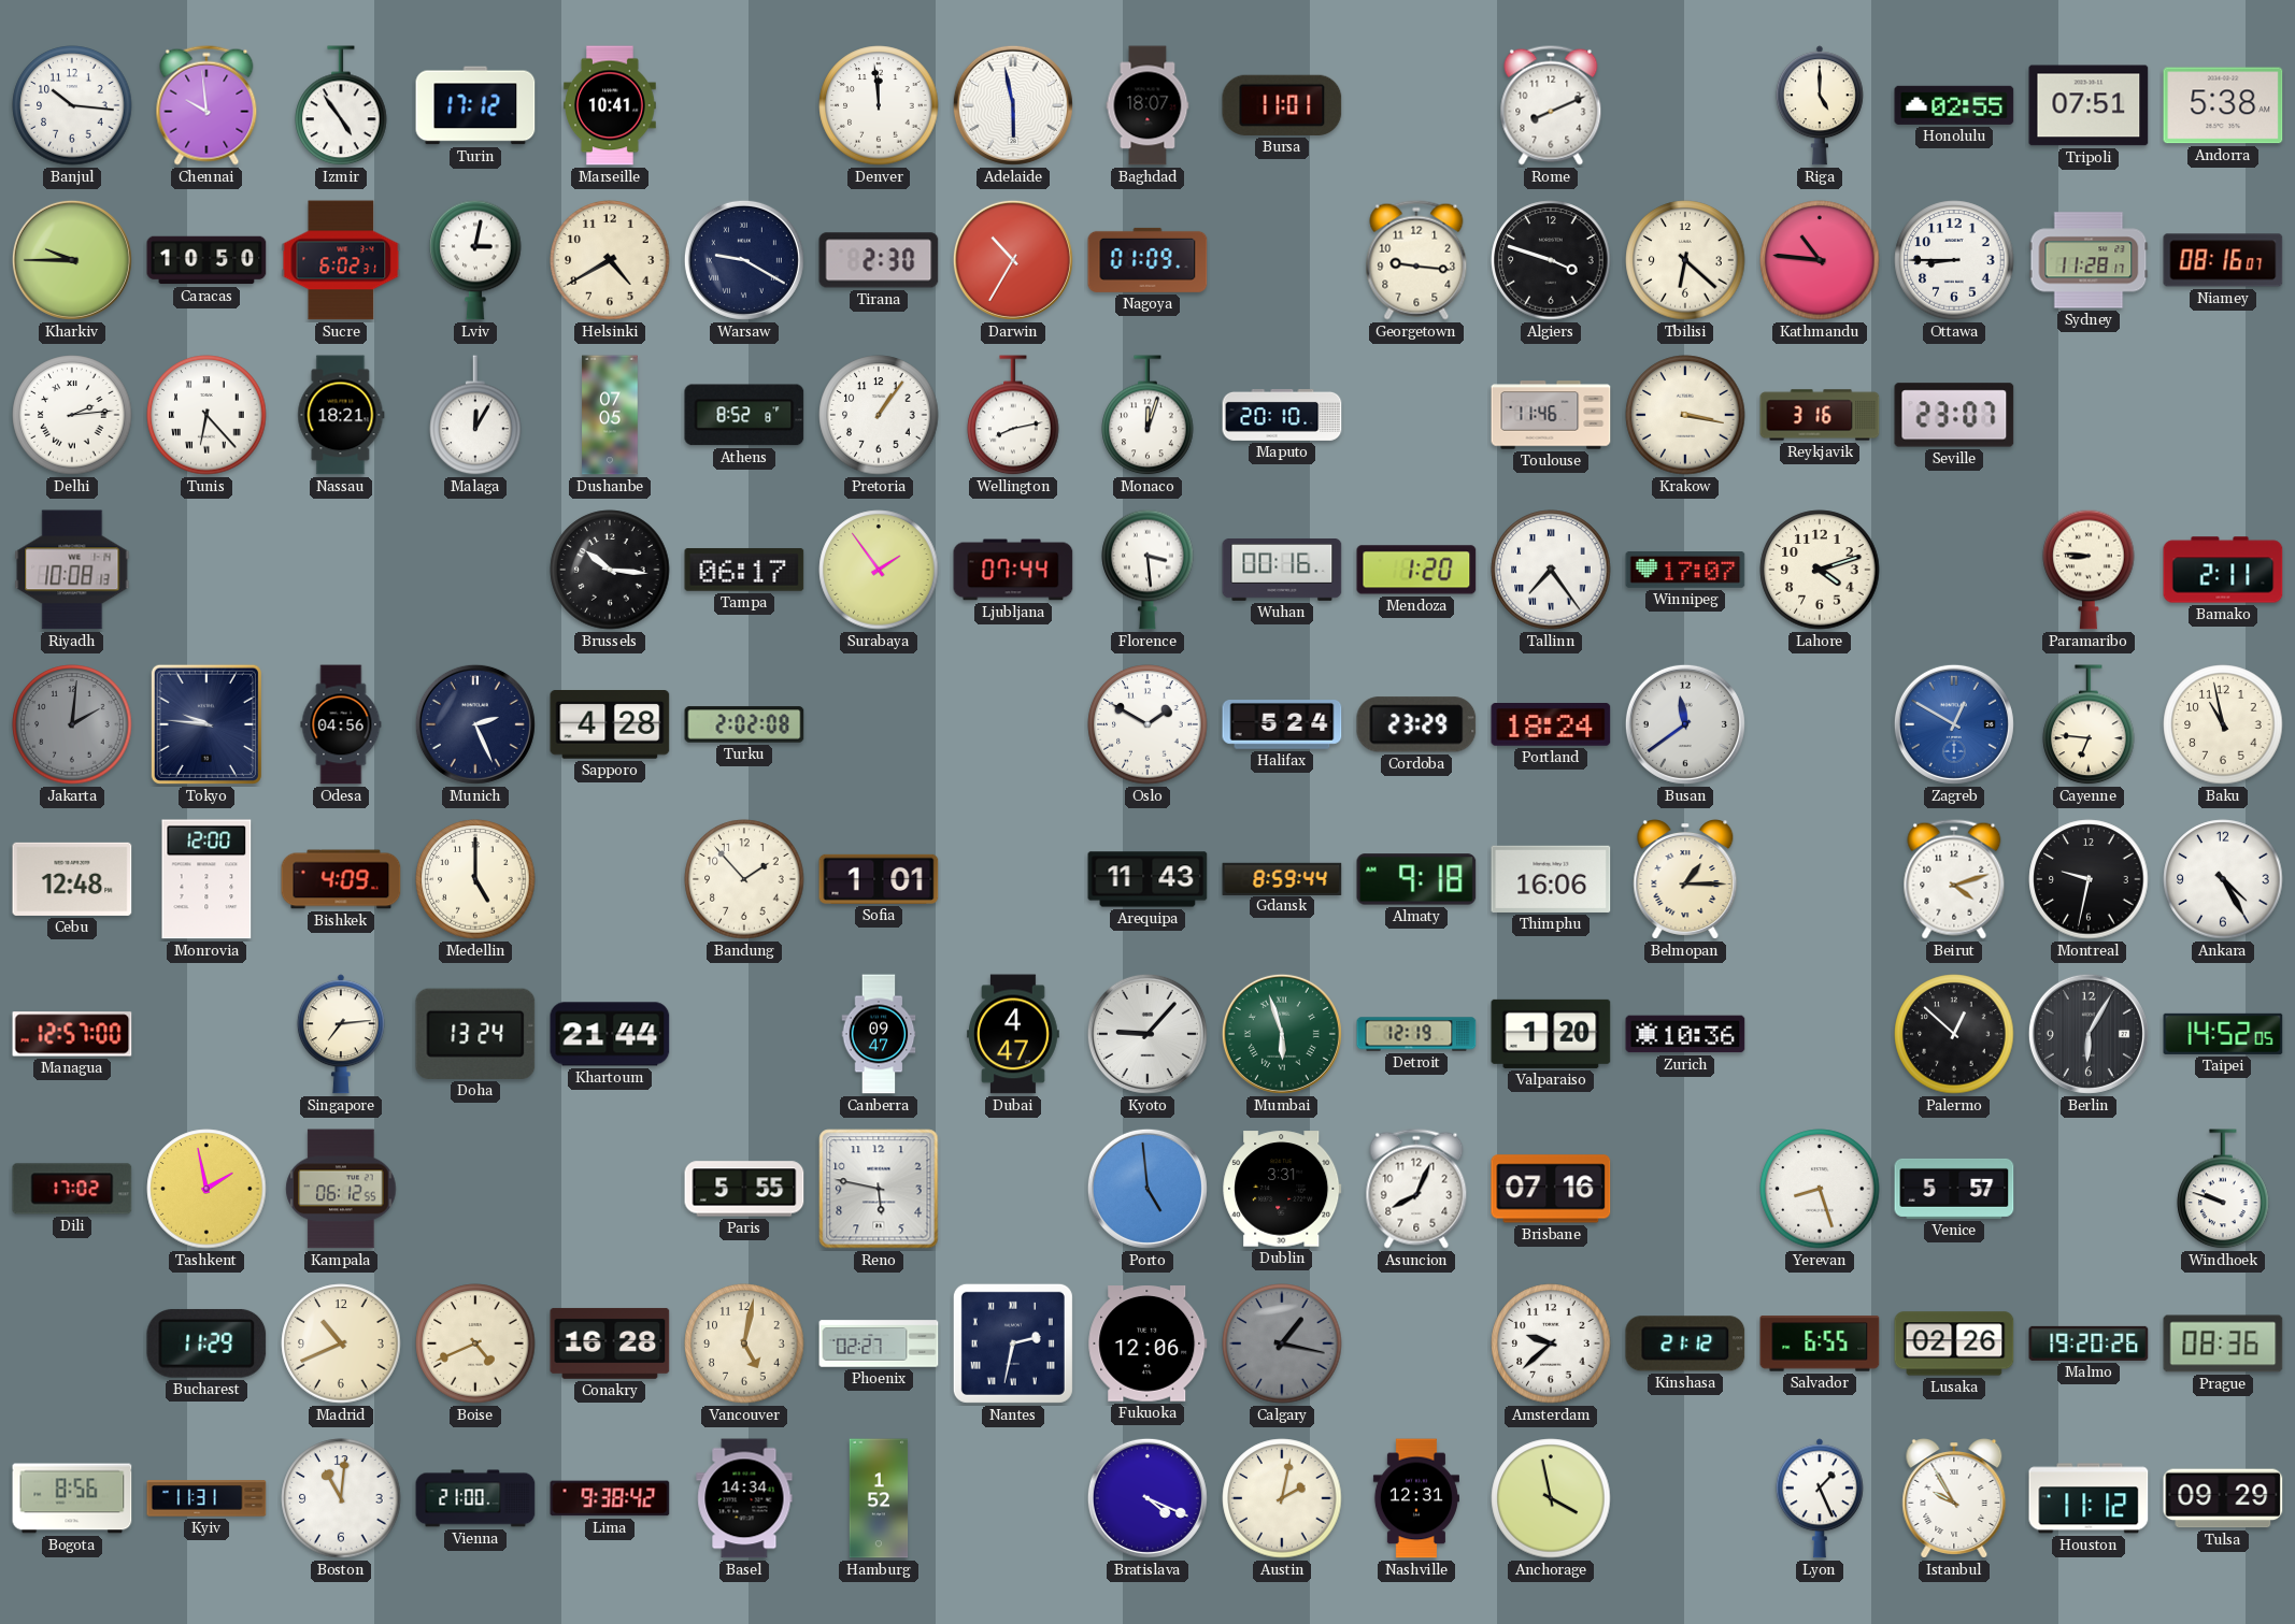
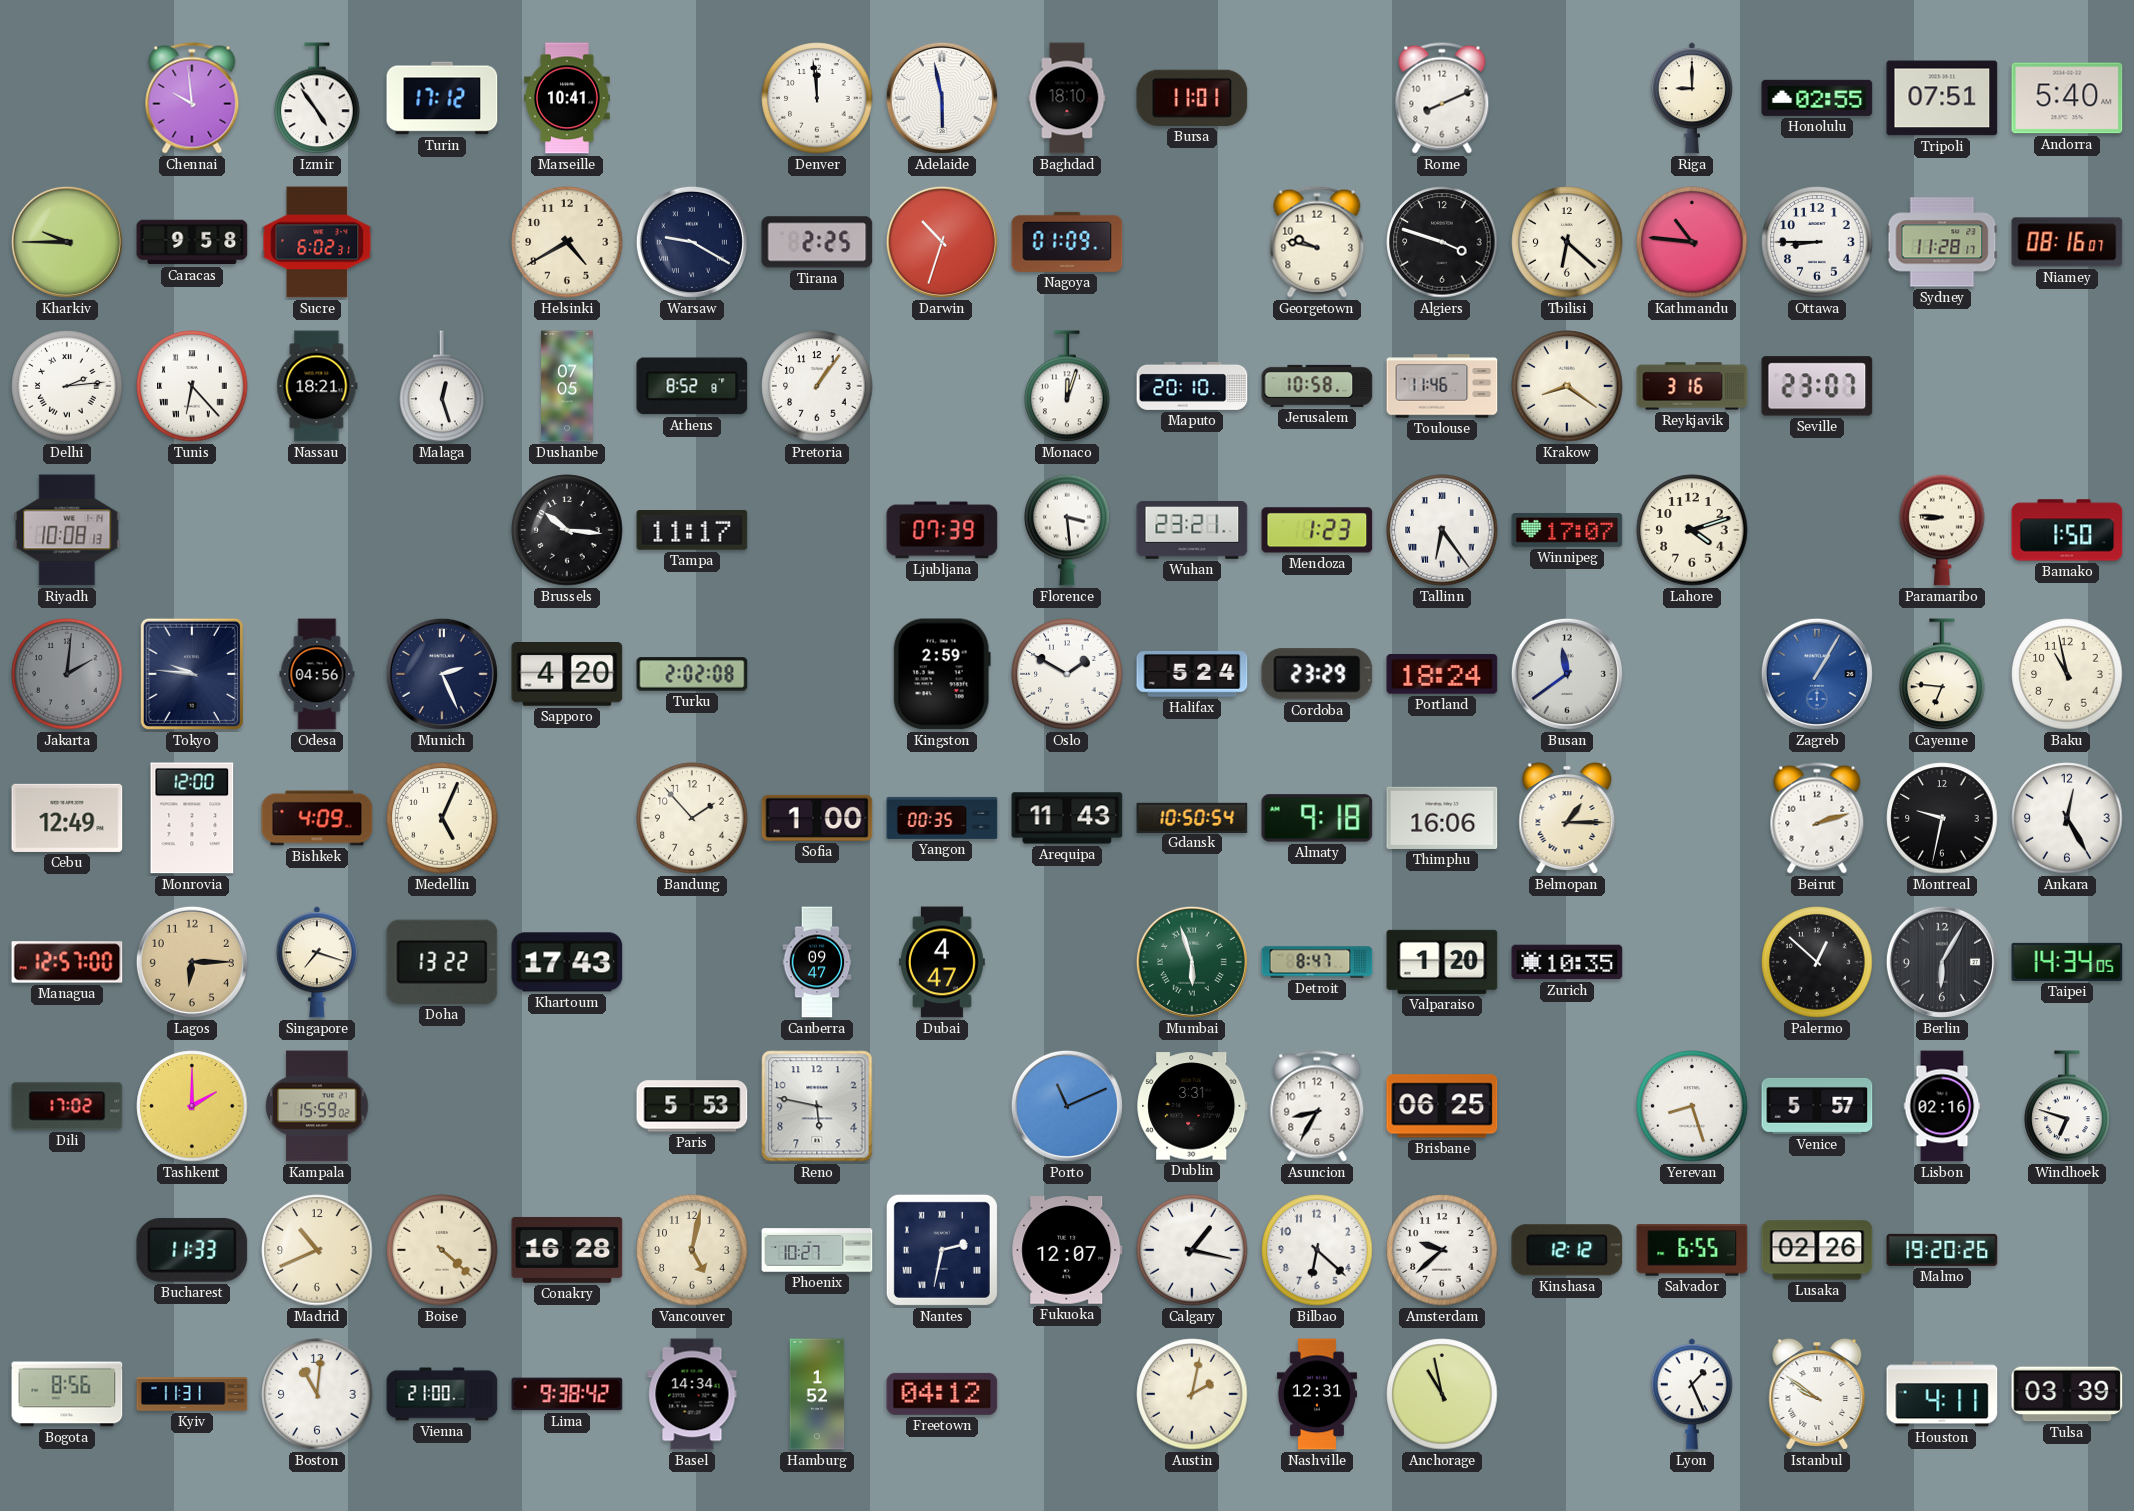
Banjul: 10:16 -> none (72, 105)
Baghdad: 18:07 -> 18:10 (1067, 98)
Riga: 5:00 -> 9:00 (1692, 98)
Andorra: 5:38 -> 5:40 (2067, 98)
Caracas: 10:50 -> 9:58 (192, 242)
Lviv: 3:02 -> none (475, 260)
Tirana: 2:30 -> 2:25 (817, 242)
Darwin: 10:35 -> 10:33 (942, 242)
Georgetown: 9:16 -> 9:47 (1317, 242)
Malaga: 12:05 -> 12:27 (442, 387)
Wellington: 8:13 -> none (1013, 416)
Jerusalem: none -> 10:58 (1317, 386)
Krakow: 3:17 -> 8:21 (1567, 386)
Tampa: 06:17 -> 11:17 (692, 530)
Surabaya: 1:54 -> none (879, 570)
Ljubljana: 07:44 -> 07:39 (942, 530)
Wuhan: 00:16 -> 23:21 (1192, 531)
Mendoza: 1:20 -> 1:23 (1317, 530)
Tallinn: 7:24 -> 6:24 (1442, 530)
Bamako: 2:11 -> 1:50 (2067, 530)
Sapporo: 4:28 -> 4:20 (567, 675)
Kingston: none -> 2:59 (942, 674)
Zagreb: 12:50 -> 1:05 (1817, 674)
Cebu: 12:48 -> 12:49 (67, 818)
Medellin: 5:00 -> 5:04 (442, 818)
Sofia: 1:01 -> 1:00 (817, 818)
Yangon: none -> 00:35 (942, 818)
Gdansk: 8:59 -> 10:50 (1192, 817)
Beirut: 4:12 -> 2:12 (1817, 818)
Ankara: 4:25 -> 12:25 (2067, 818)
Lagos: none -> 6:15 (192, 962)
Singapore: 7:14 -> 7:18 (317, 962)
Doha: 13:24 -> 13:22 (442, 962)
Khartoum: 21:44 -> 17:43 (567, 962)
Kyoto: 9:07 -> none (1147, 1034)
Detroit: 12:19 -> 8:47 (1317, 962)
Zurich: 10:36 -> 10:35 (1567, 962)
Taipei: 14:52 -> 14:34 (2067, 962)
Tashkent: 1:58 -> 2:00 (192, 1106)
Kampala: 06:12 -> 15:59 (317, 1106)
Paris: 5:55 -> 5:53 (692, 1106)
Porto: 4:59 -> 11:11 (1067, 1106)
Asuncion: 8:04 -> 8:35 (1317, 1106)
Brisbane: 07:16 -> 06:25 (1442, 1106)
Lisbon: none -> 02:16 (1942, 1106)
Windhoek: 9:48 -> 6:48 (2067, 1107)
Bucharest: 11:29 -> 11:33 (192, 1250)
Boise: 4:41 -> 4:22 (442, 1250)
Phoenix: 02:27 -> 10:27 (817, 1250)
Fukuoka: 12:06 -> 12:07 (1067, 1250)
Calgary dial: grey -> white (1192, 1250)
Bilbao: none -> 6:22 (1317, 1250)
Kinshasa: 21:12 -> 12:12 (1567, 1250)
Prague: 08:36 -> none (2223, 1343)
Freetown: none -> 04:12 (942, 1394)
Bratislava: 4:19 -> none (1147, 1498)
Anchorage: 3:58 -> 10:58 (1442, 1394)
Istanbul: 9:55 -> 9:51 (1817, 1395)
Houston: 11:12 -> 4:11 (1942, 1394)
Tulsa: 09:29 -> 03:39 (2067, 1394)
